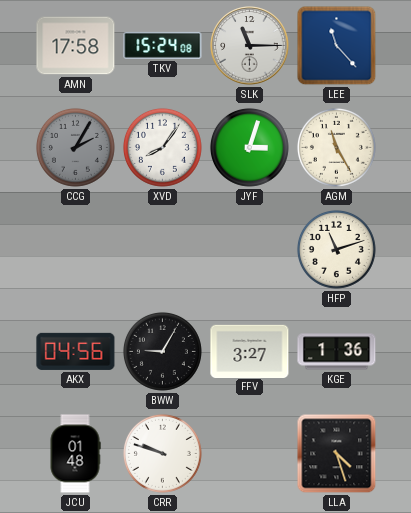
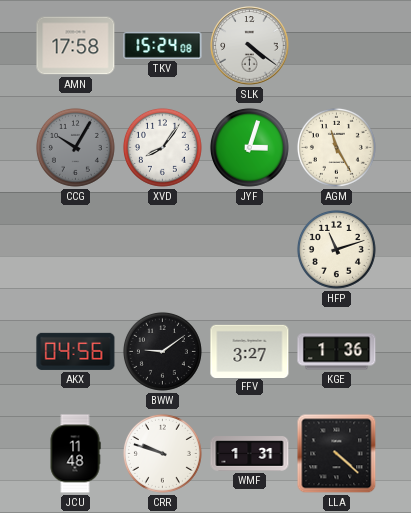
SLK: 11:15 -> 4:21 (250, 46)
LEE: 11:23 -> none (337, 46)
CCG: 2:05 -> 10:05 (75, 147)
BWW: 9:05 -> 9:09 (162, 351)
JCU: 01:48 -> 11:48 (75, 454)
WMF: none -> 1:31 (250, 454)
LLA: 4:27 -> 4:22 (337, 454)
